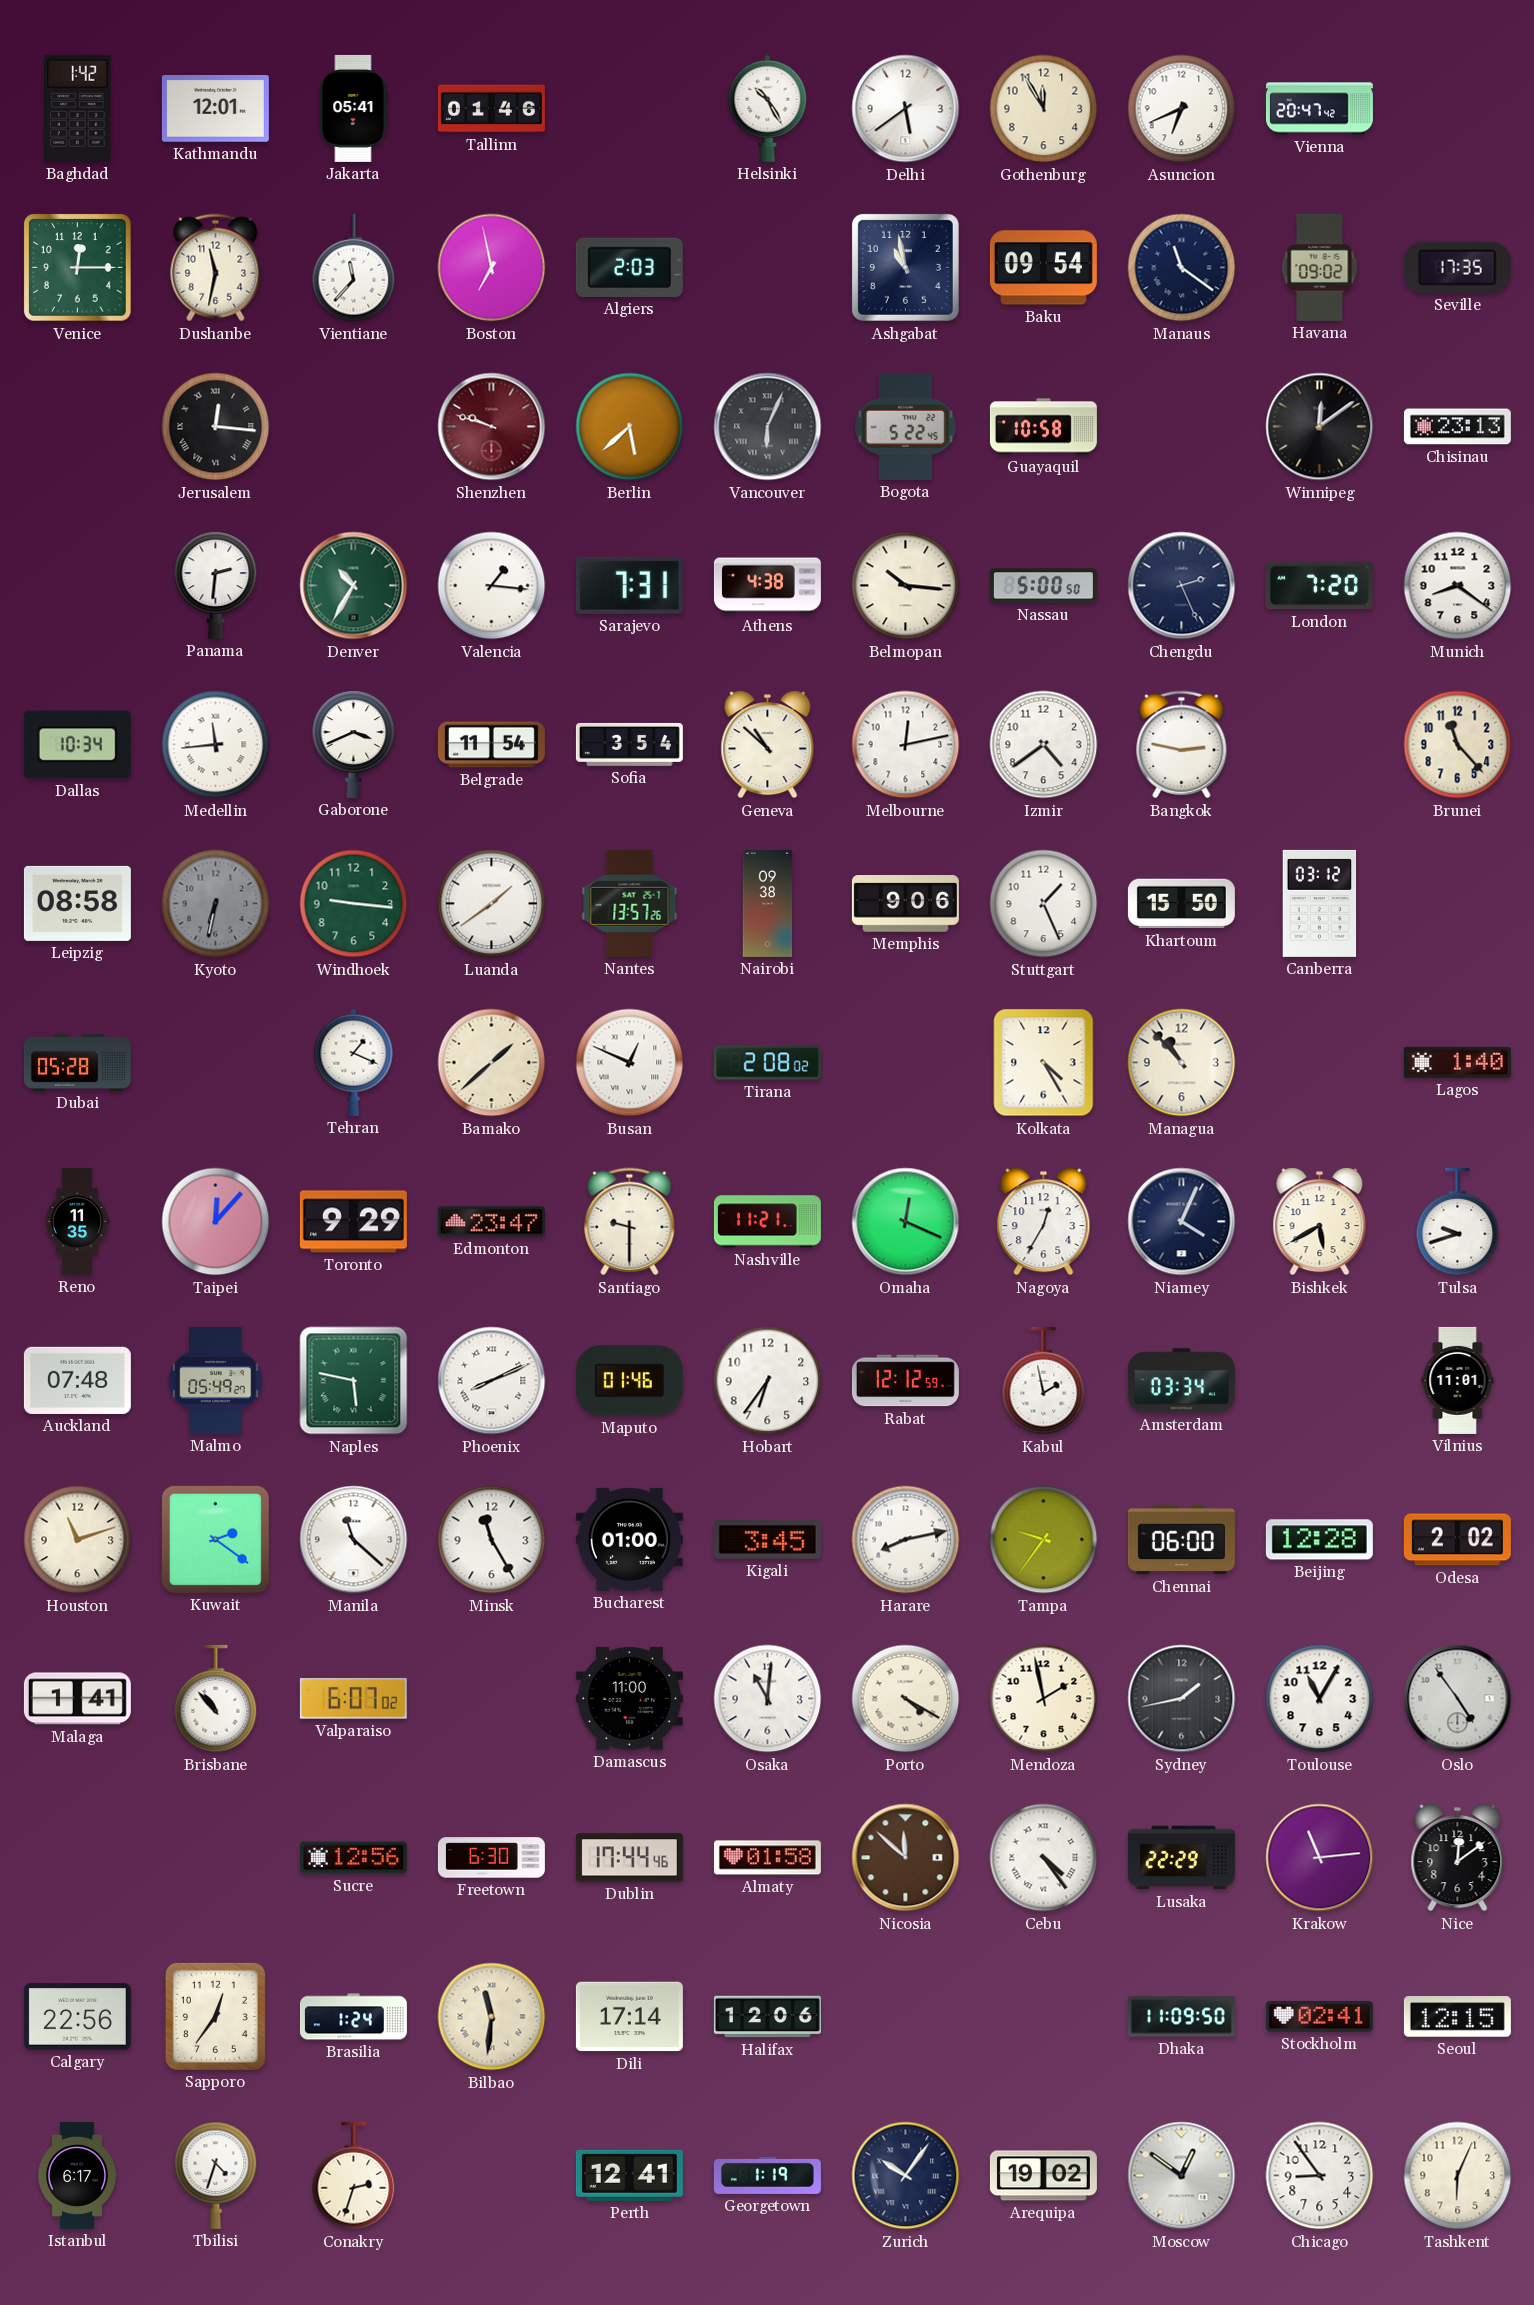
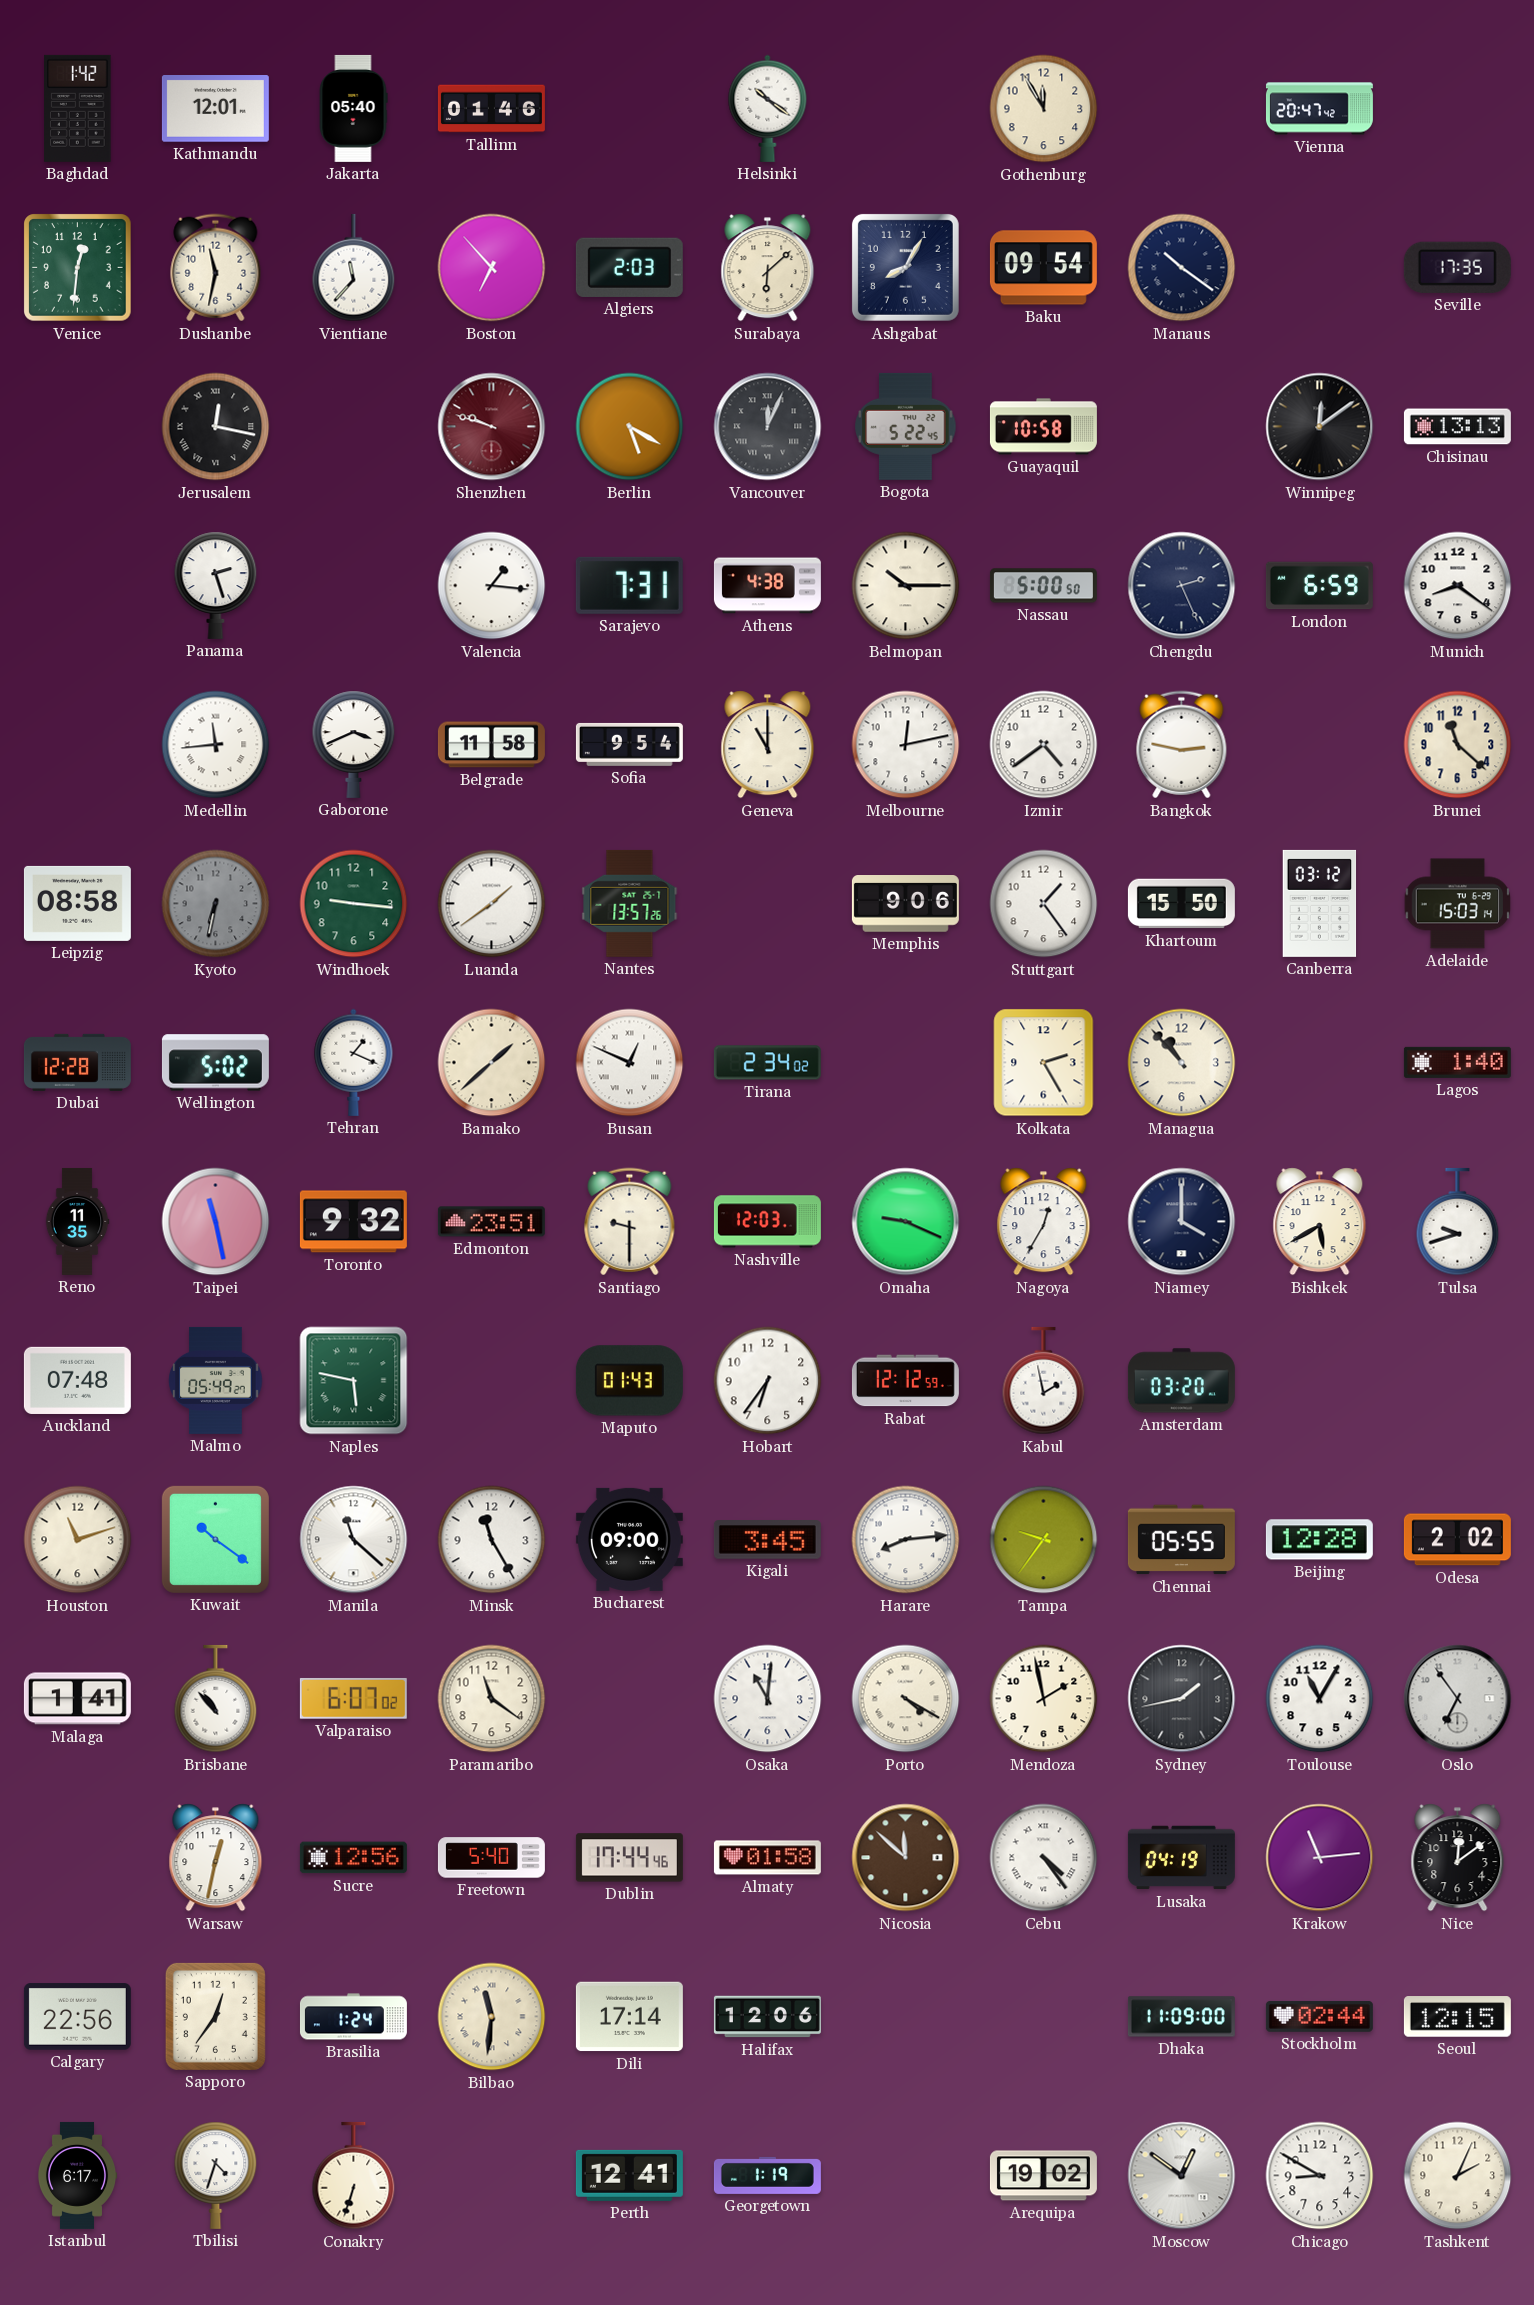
Jakarta: 05:41 -> 05:40 (353, 108)
Helsinki: 10:25 -> 10:21 (768, 108)
Delhi: 5:39 -> none (906, 109)
Asuncion: 6:41 -> none (1182, 109)
Venice: 12:15 -> 12:31 (78, 268)
Boston: 6:58 -> 6:53 (492, 268)
Surabaya: none -> 6:08 (768, 268)
Ashgabat: 10:58 -> 8:05 (905, 267)
Manaus: 11:21 -> 10:21 (1182, 268)
Havana: 09:02 -> none (1320, 267)
Jerusalem: 12:16 -> 12:17 (216, 427)
Berlin: 5:38 -> 5:20 (630, 427)
Vancouver: 6:04 -> 12:04 (768, 427)
Chisinau: 23:13 -> 13:13 (1457, 427)
Panama: 2:31 -> 2:27 (216, 585)
Denver: 10:35 -> none (354, 586)
Belmopan: 10:16 -> 10:15 (906, 586)
London: 7:20 -> 6:59 (1319, 586)
Dallas: 10:34 -> none (77, 745)
Belgrade: 11:54 -> 11:58 (491, 745)
Sofia: 3:54 -> 9:54 (629, 744)
Geneva: 10:52 -> 11:00 (768, 745)
Brunei: 11:23 -> 11:22 (1458, 745)
Nairobi: 09:38 -> none (768, 903)
Stuttgart: 1:26 -> 1:24 (1044, 904)
Adelaide: none -> 15:03 (1458, 904)
Dubai: 05:28 -> 12:28 (77, 1062)
Wellington: none -> 5:02 (215, 1063)
Tirana: 2:08 -> 2:34 (767, 1063)
Kolkata: 4:25 -> 2:25 (1044, 1063)
Taipei: 12:07 -> 11:28 (216, 1222)
Toronto: 9:29 -> 9:32 (353, 1222)
Edmonton: 23:47 -> 23:51 (491, 1222)
Nashville: 11:21 -> 12:03 (767, 1222)
Omaha: 12:19 -> 9:19 (906, 1222)
Niamey: 4:04 -> 4:00 (1182, 1222)
Phoenix: 8:11 -> none (492, 1381)
Maputo: 01:46 -> 01:43 (629, 1381)
Amsterdam: 03:34 -> 03:20 (1181, 1381)
Vilnius: 11:01 -> none (1458, 1380)
Kuwait: 2:21 -> 10:21 (215, 1539)
Bucharest: 01:00 -> 09:00 (629, 1539)
Harare: 8:13 -> 8:14 (906, 1540)
Chennai: 06:00 -> 05:55 (1181, 1540)
Paramaribo: none -> 11:21 (492, 1699)
Damascus: 11:00 -> none (629, 1698)
Oslo: 4:54 -> 6:54 (1458, 1699)
Warsaw: none -> 12:32 (216, 1858)
Freetown: 6:30 -> 5:40 (491, 1858)
Lusaka: 22:29 -> 04:19 (1181, 1858)
Dhaka: 11:09:50 -> 11:09:00 (1181, 2017)
Stockholm: 02:41 -> 02:44 (1319, 2016)
Conakry: 2:33 -> 6:33 (354, 2176)
Zurich: 10:06 -> none (906, 2176)
Chicago: 8:54 -> 8:50 (1320, 2176)
Tashkent: 6:04 -> 2:04 (1458, 2176)
